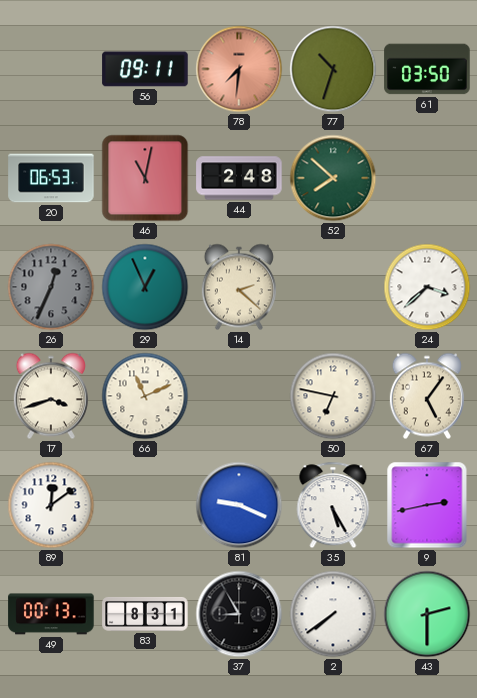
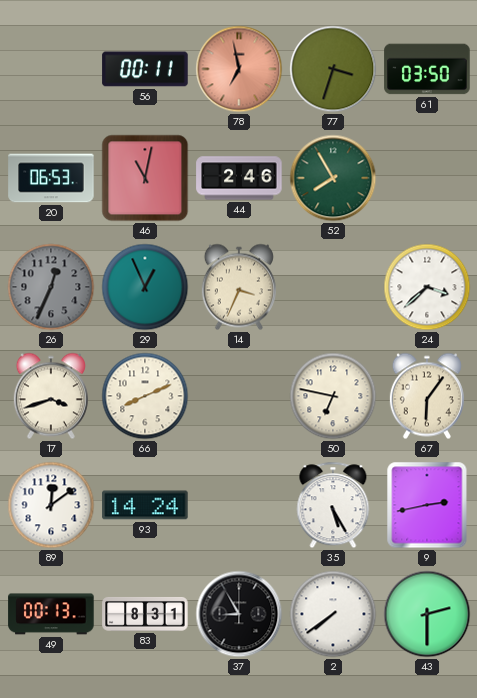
56: 09:11 -> 00:11 (145, 69)
78: 7:31 -> 6:58 (239, 69)
77: 10:33 -> 3:33 (333, 69)
44: 2:48 -> 2:46 (239, 178)
52: 7:52 -> 7:55 (333, 178)
14: 2:22 -> 3:34 (239, 287)
66: 11:11 -> 8:11 (145, 396)
67: 5:06 -> 6:06 (427, 396)
93: none -> 14:24 (145, 505)
81: 9:19 -> none (239, 505)
